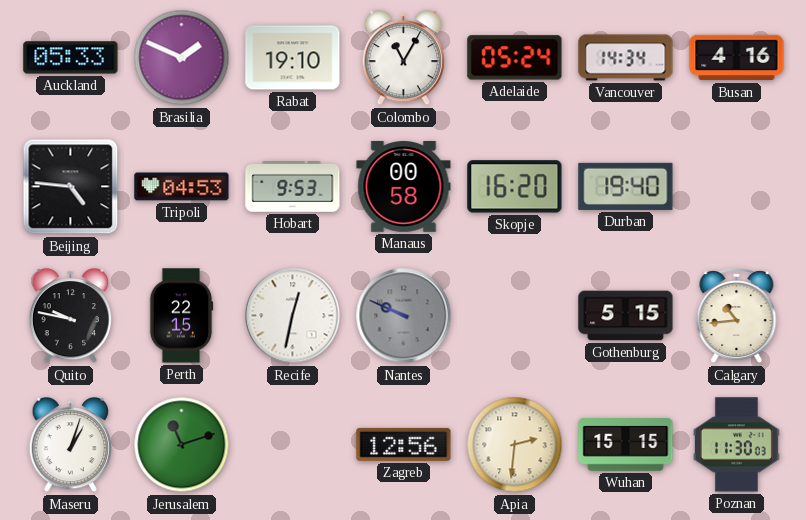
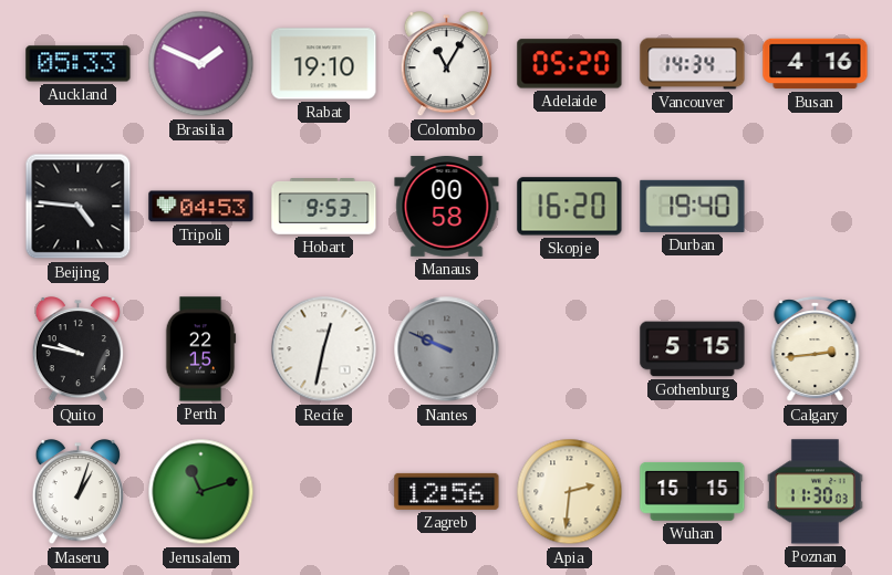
Adelaide: 05:24 -> 05:20 (570, 64)
Calgary: 10:44 -> 2:44 (816, 349)
